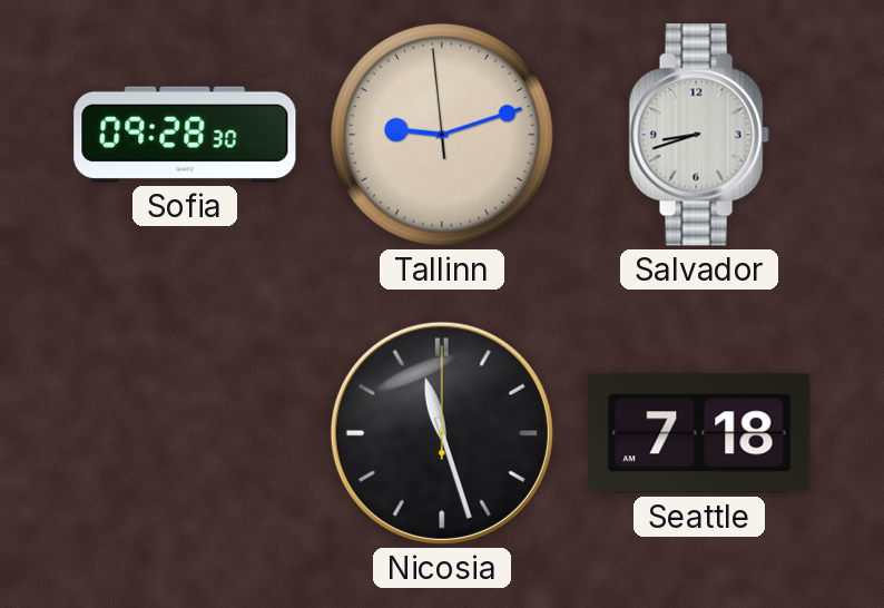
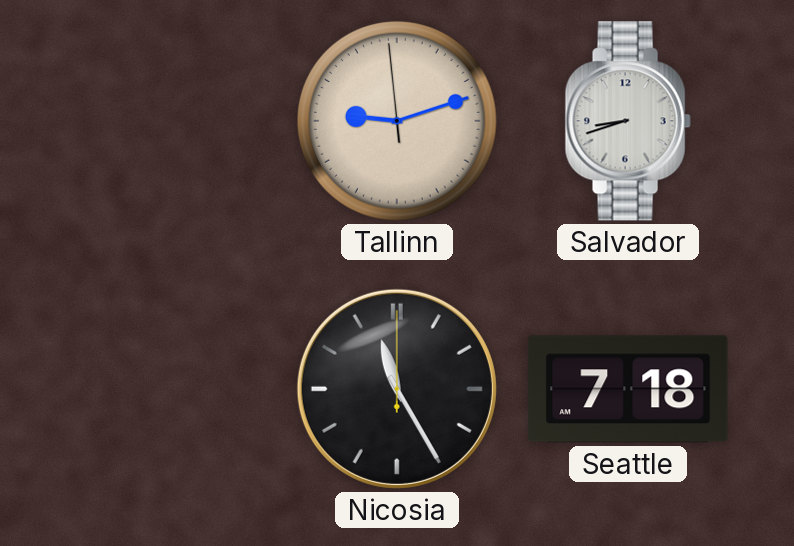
Sofia: 09:28 -> none (185, 135)
Nicosia: 11:27 -> 11:25 (397, 389)
